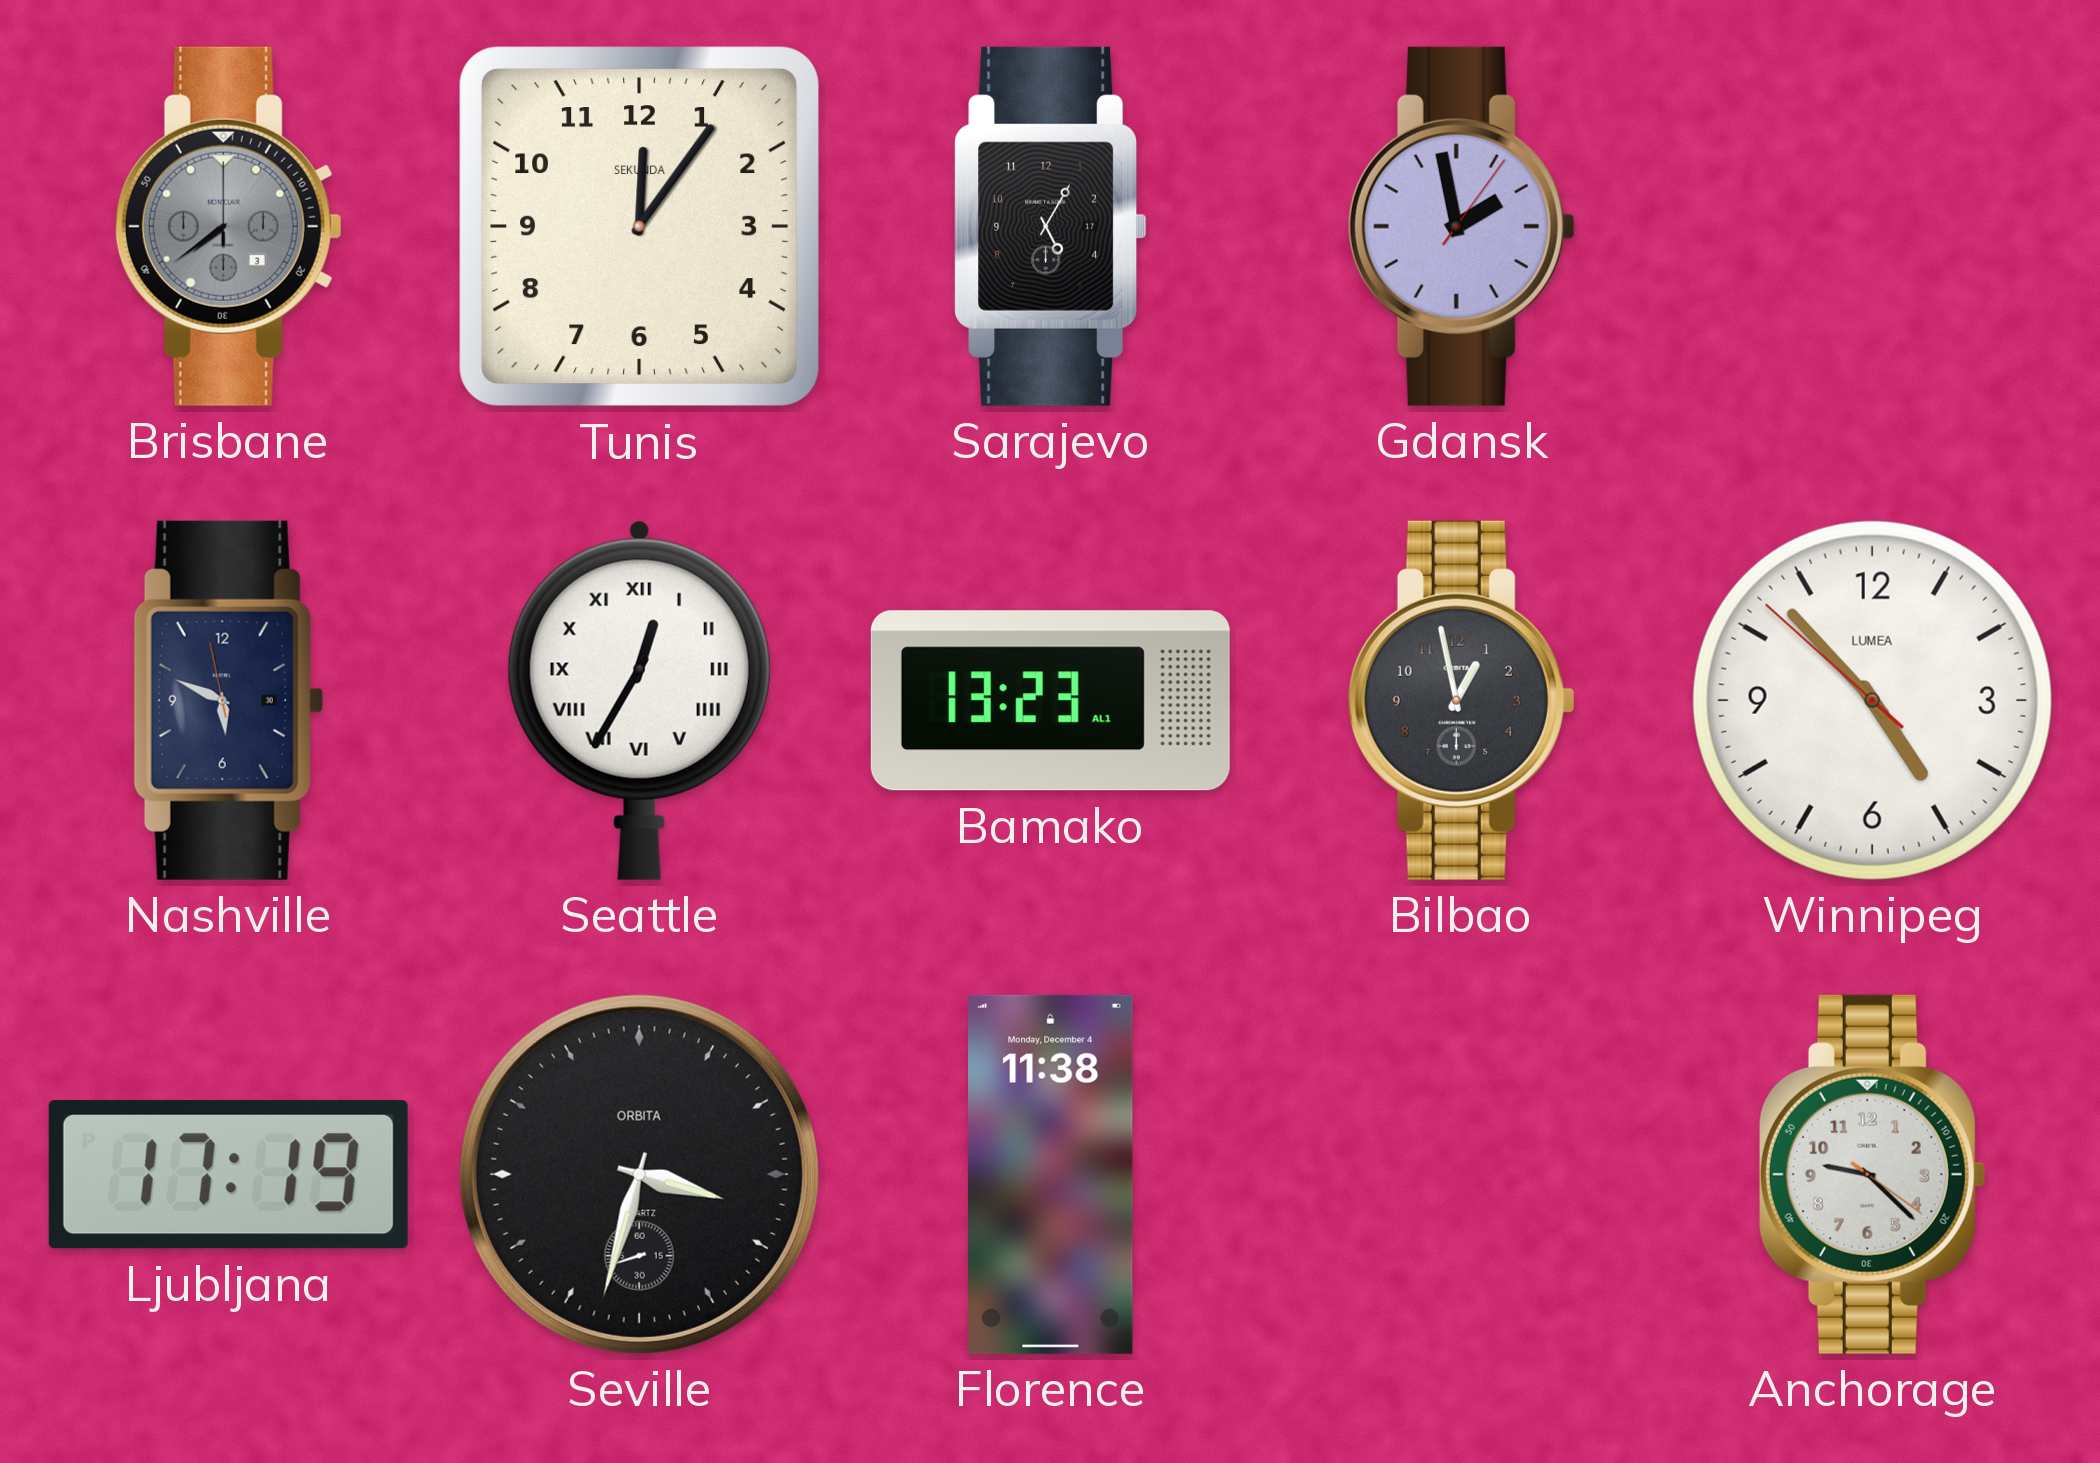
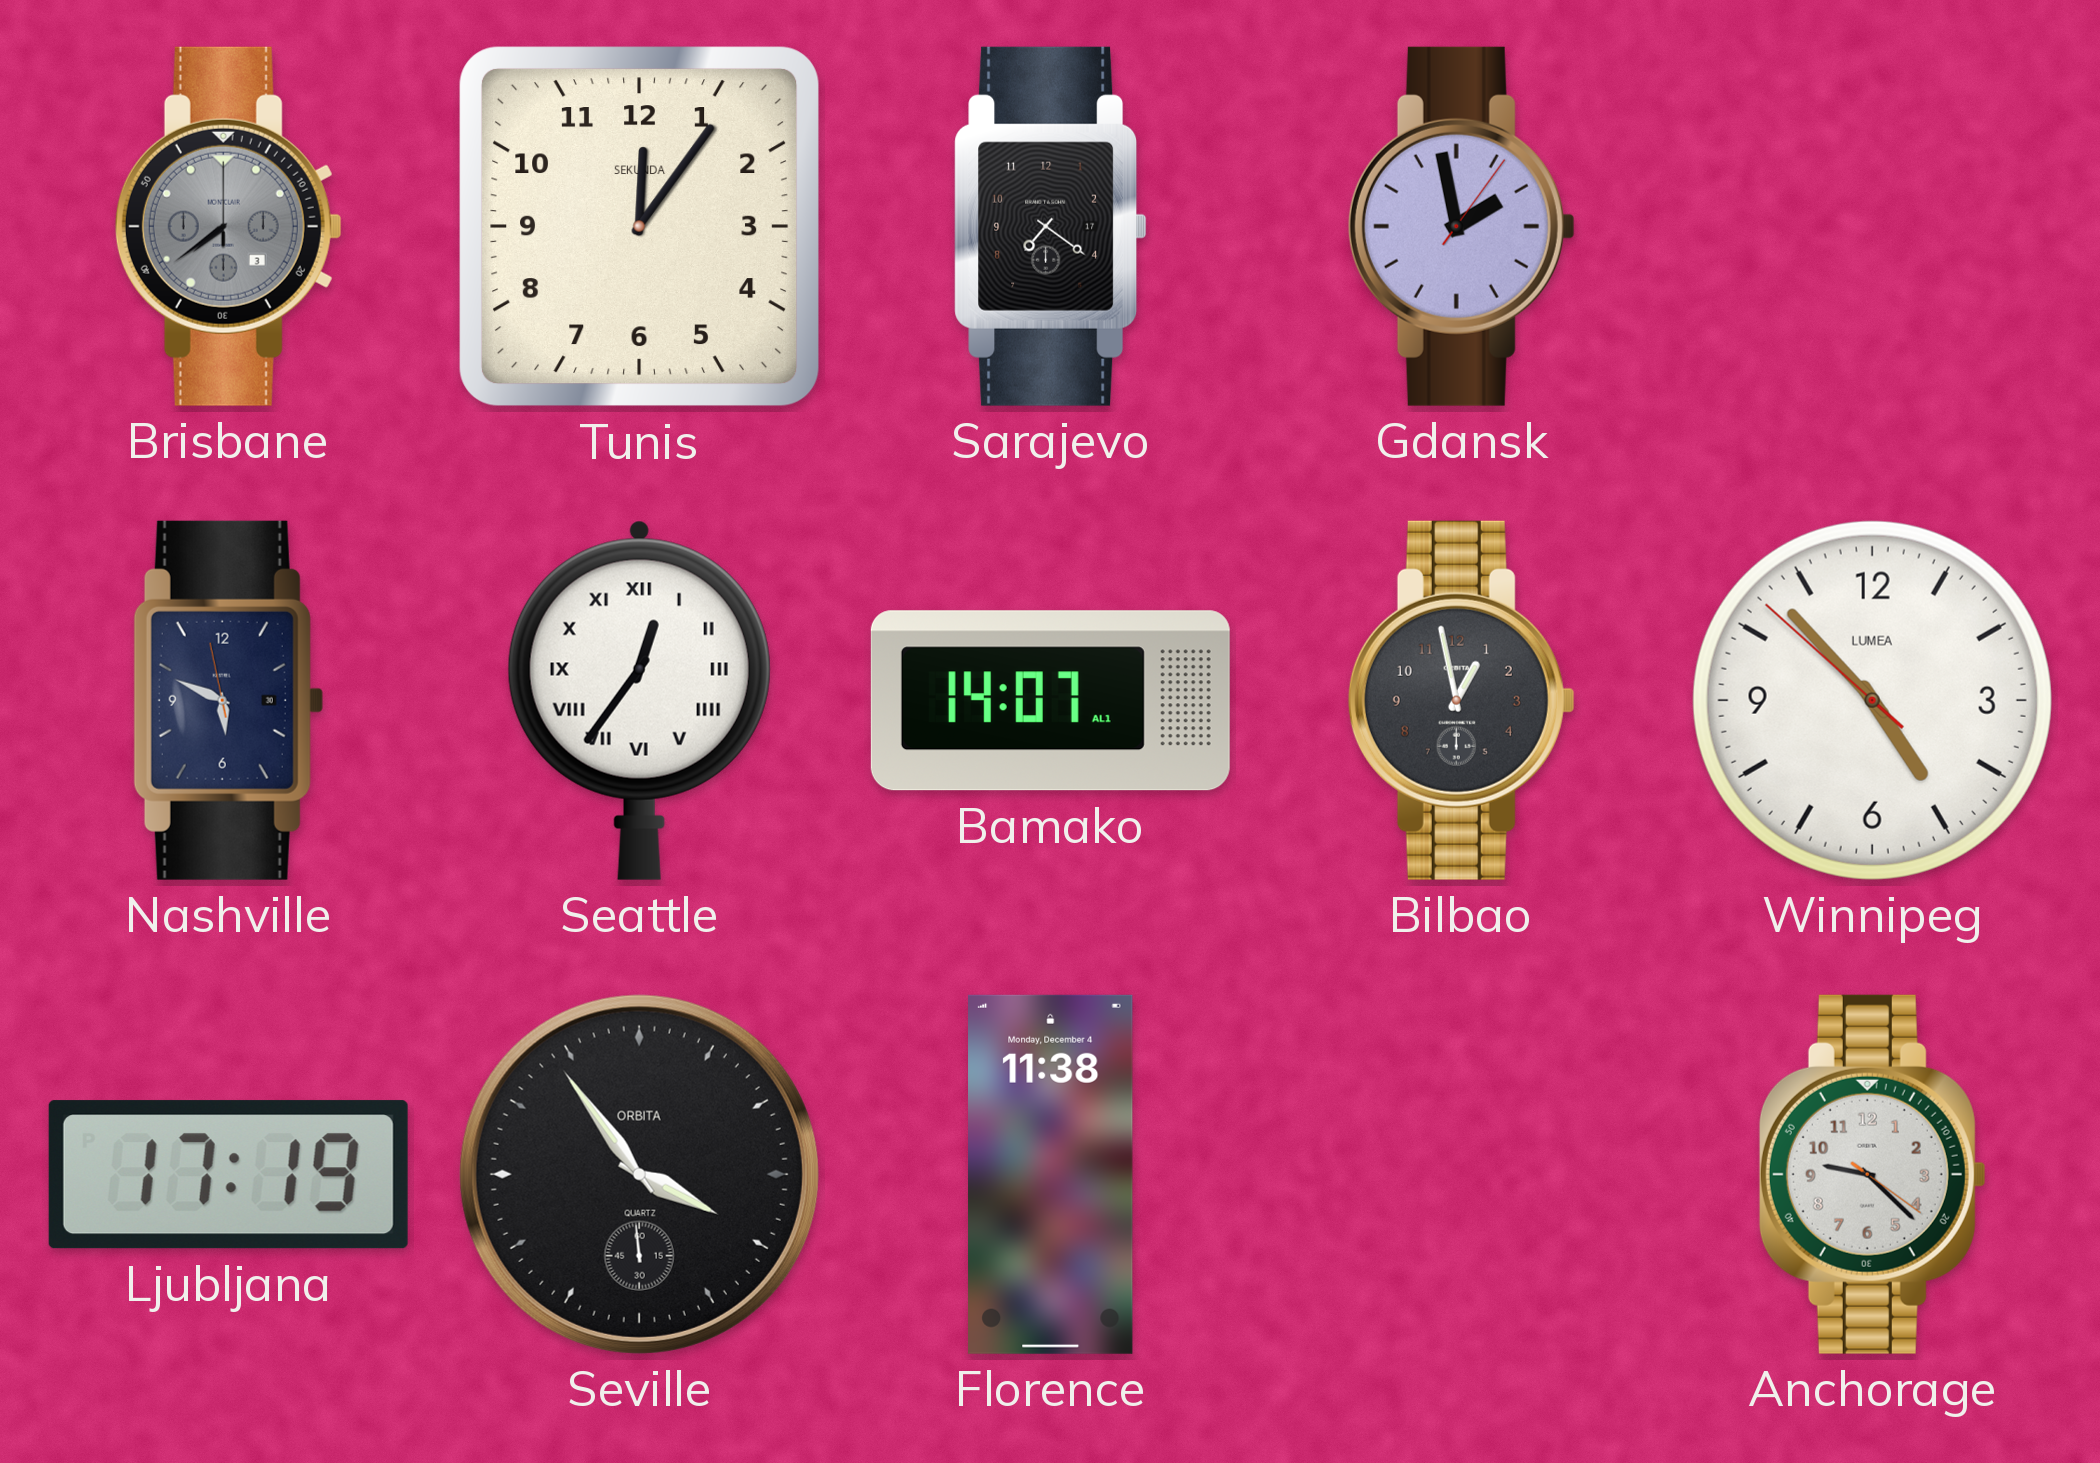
Sarajevo: 5:05 -> 7:21 (1051, 226)
Seattle: 12:35 -> 12:36 (639, 700)
Bamako: 13:23 -> 14:07 (1050, 701)
Seville: 3:32 -> 3:53 (639, 1174)
